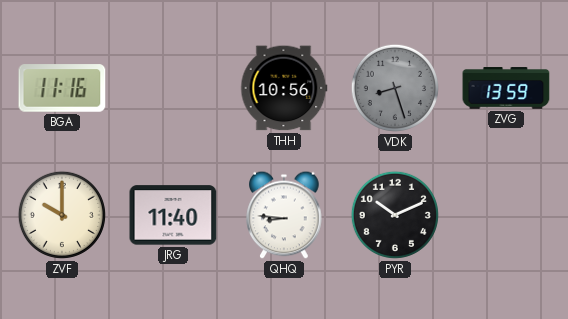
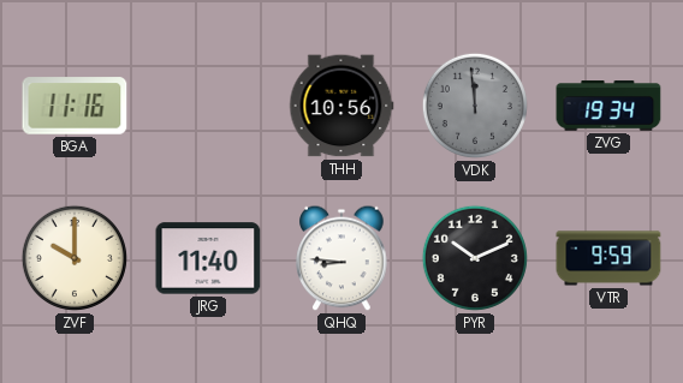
VDK: 8:27 -> 11:59 (475, 106)
ZVG: 13:59 -> 19:34 (608, 106)
VTR: none -> 9:59 (608, 258)
